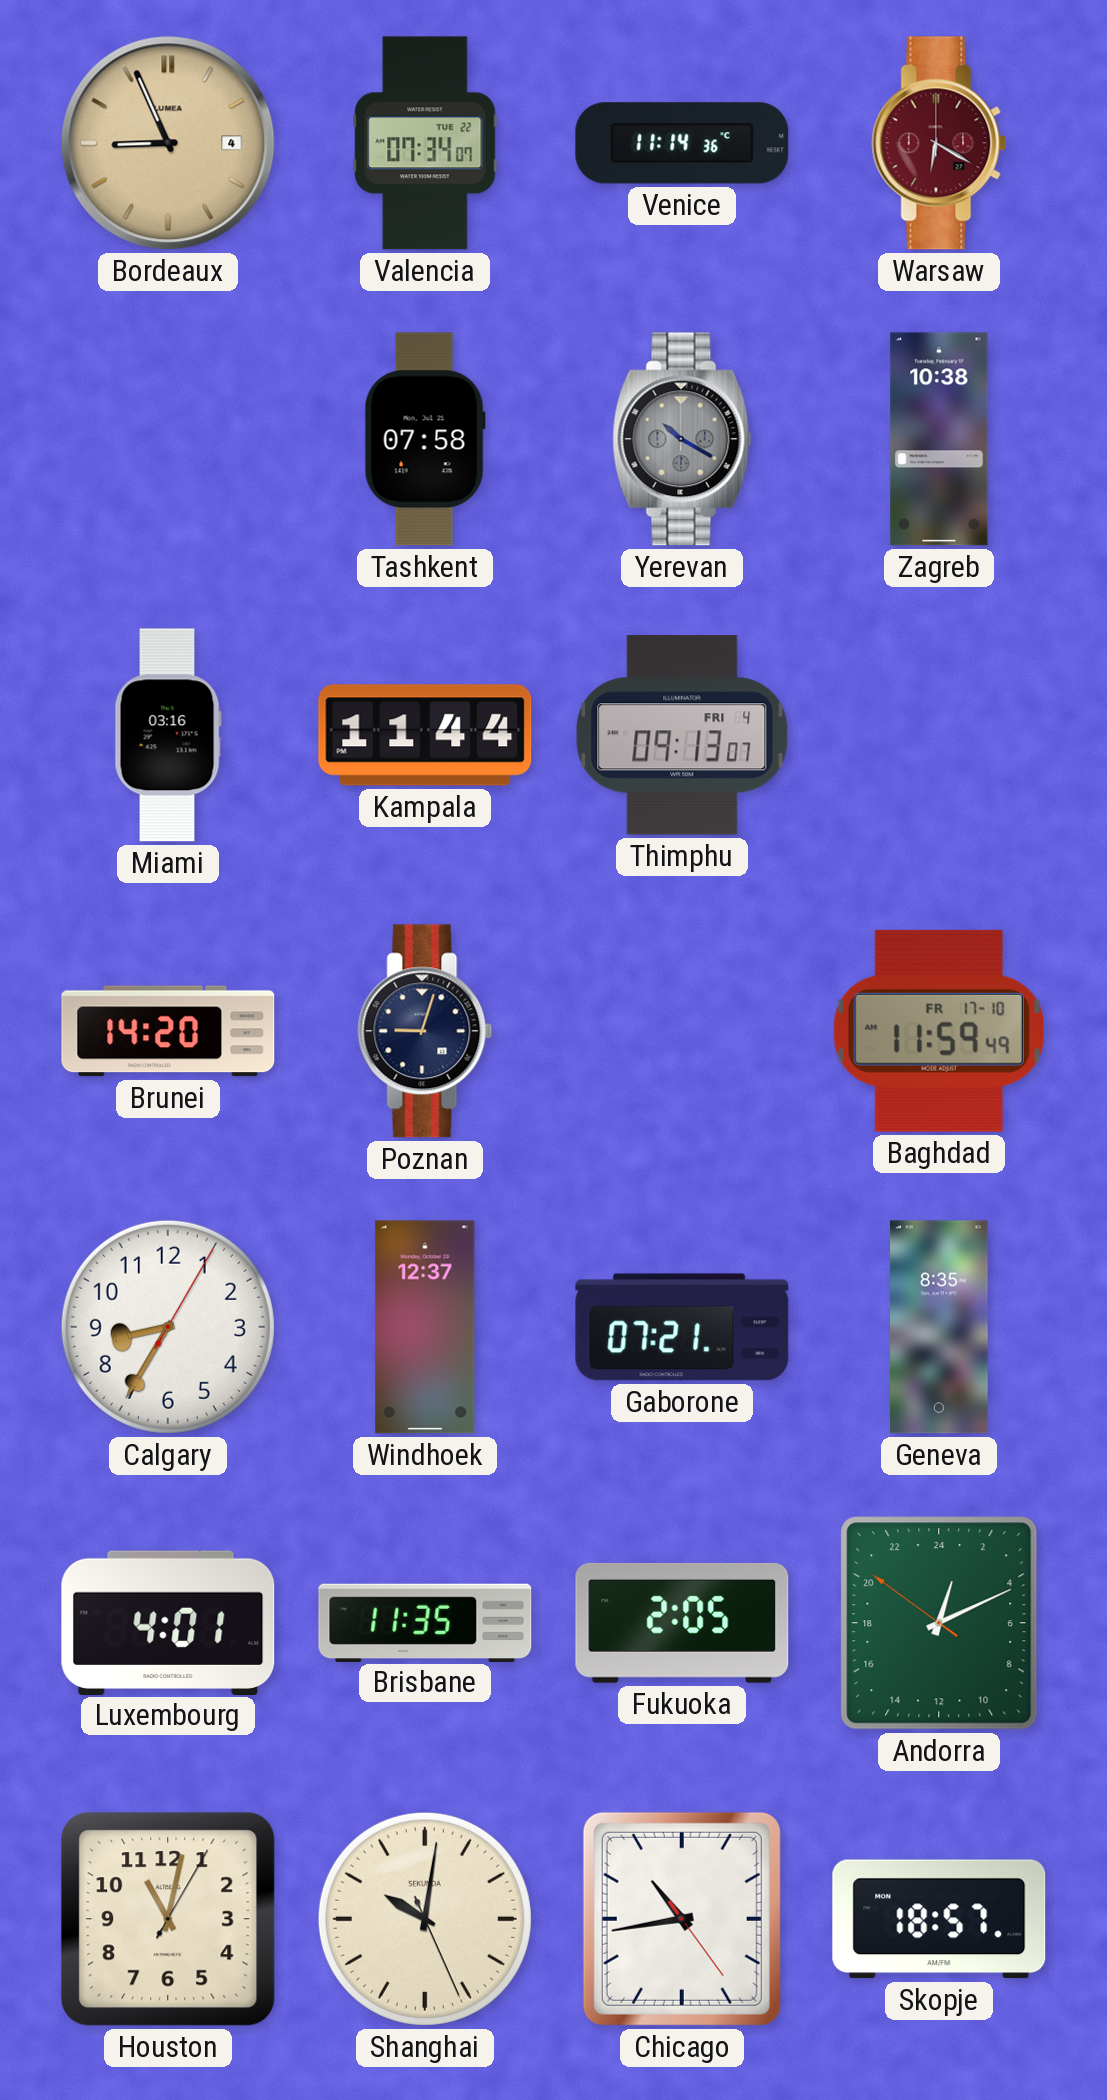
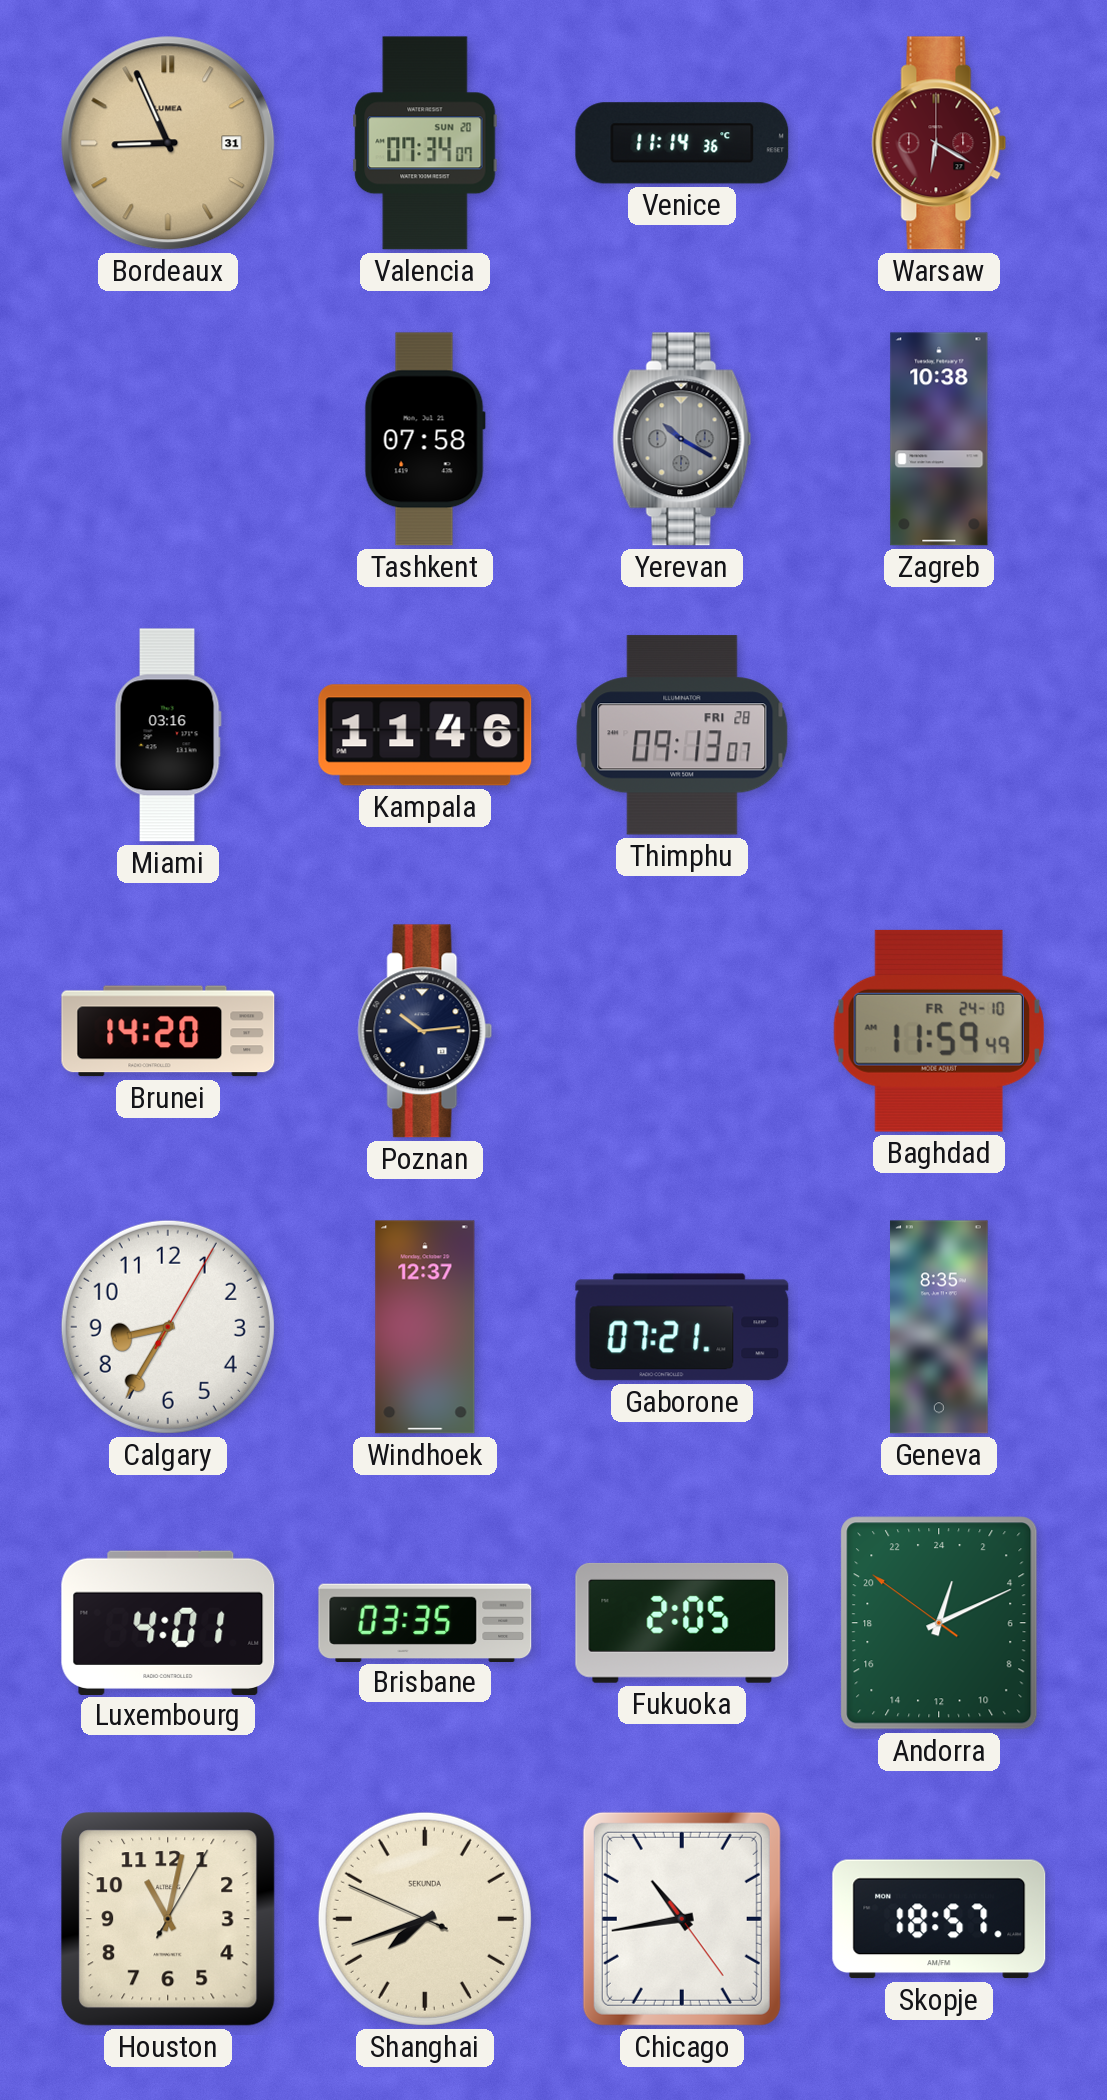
Bordeaux date: 4 -> 31 (168, 143)
Valencia date: TUE 22 -> SUN 20 (425, 143)
Kampala: 11:44 -> 11:46 (425, 735)
Thimphu date: FRI 4 -> FRI 28 (682, 735)
Poznan: 9:03 -> 10:14 (425, 1031)
Baghdad date: FR 17-10 -> FR 24-10 (939, 1031)
Brisbane: 11:35 -> 03:35 (425, 1622)
Shanghai: 10:01 -> 7:41 (425, 1919)
